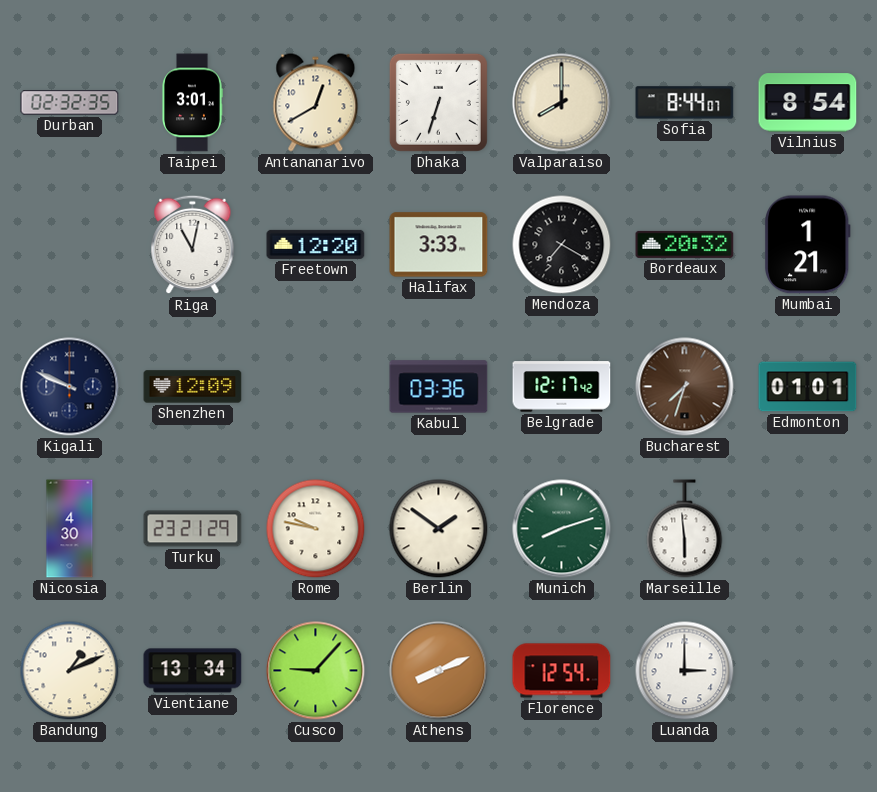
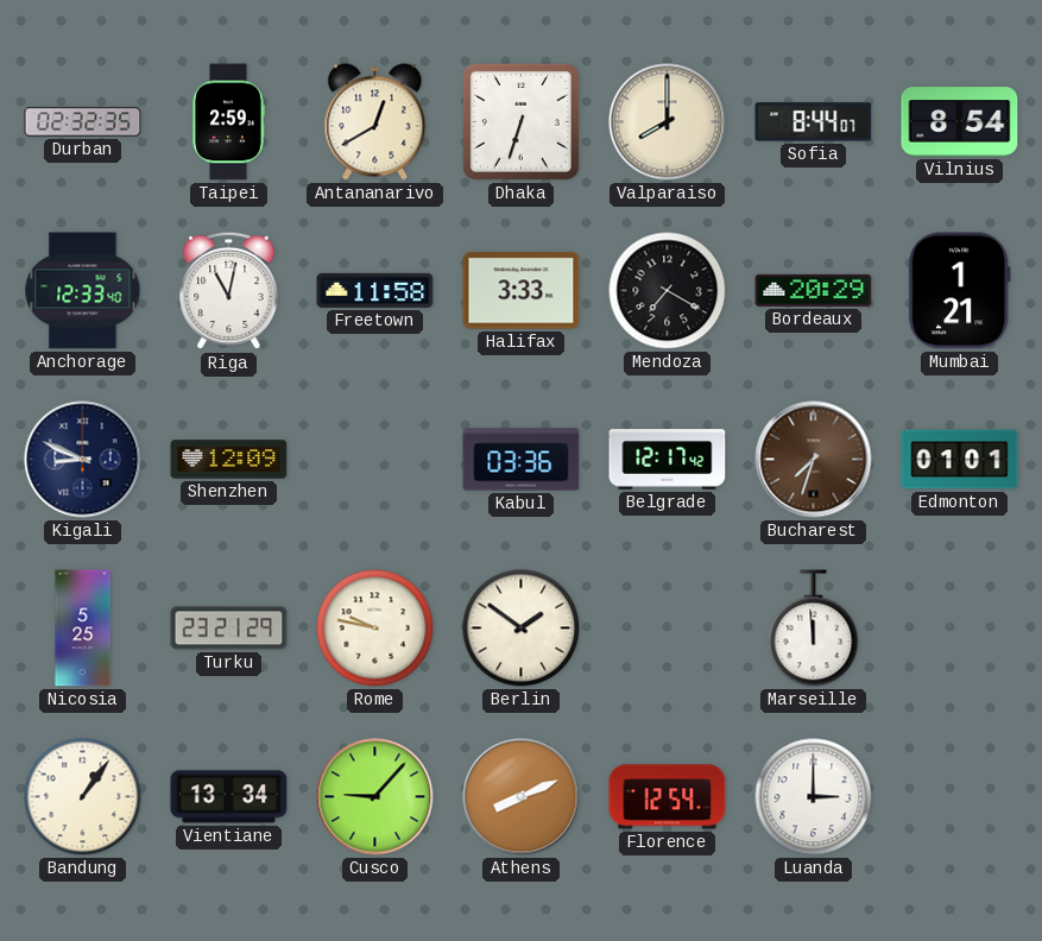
Taipei: 3:01 -> 2:59 (228, 122)
Anchorage: none -> 12:33 (83, 291)
Freetown: 12:20 -> 11:58 (375, 290)
Bordeaux: 20:32 -> 20:29 (814, 290)
Kigali: 9:49 -> 8:49 (83, 460)
Nicosia: 4:30 -> 5:25 (83, 629)
Munich: 8:12 -> none (562, 529)
Marseille: 5:59 -> 11:59 (814, 629)
Bandung: 1:11 -> 1:06 (83, 797)
